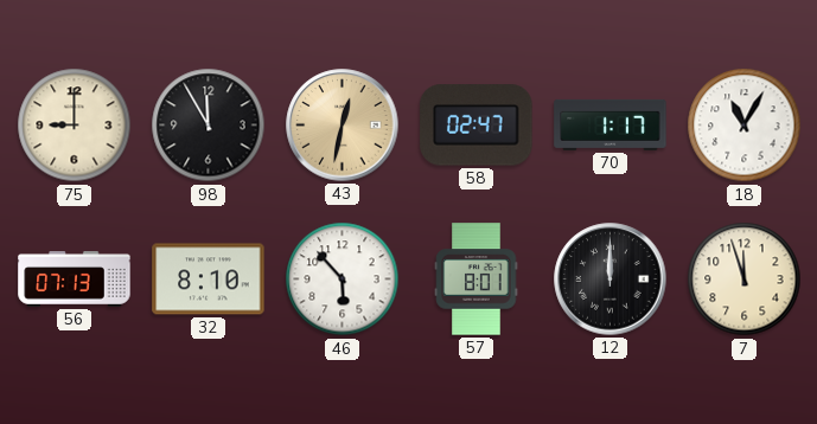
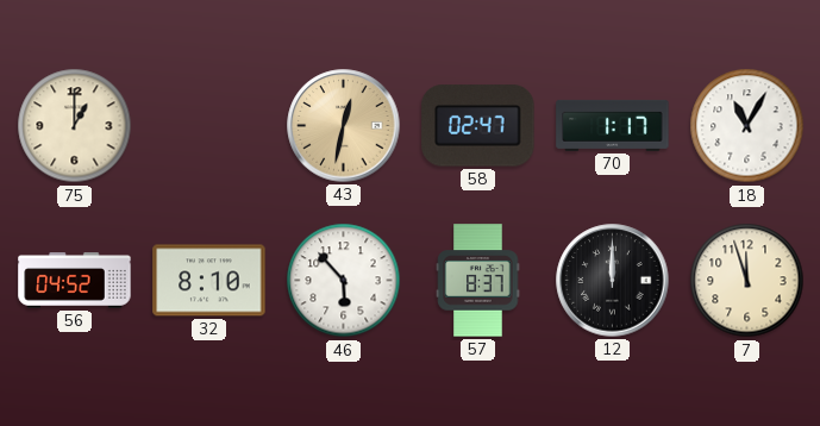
75: 9:00 -> 1:00 (75, 126)
98: 11:55 -> none (209, 126)
56: 07:13 -> 04:52 (75, 281)
57: 8:01 -> 8:37 (478, 281)
